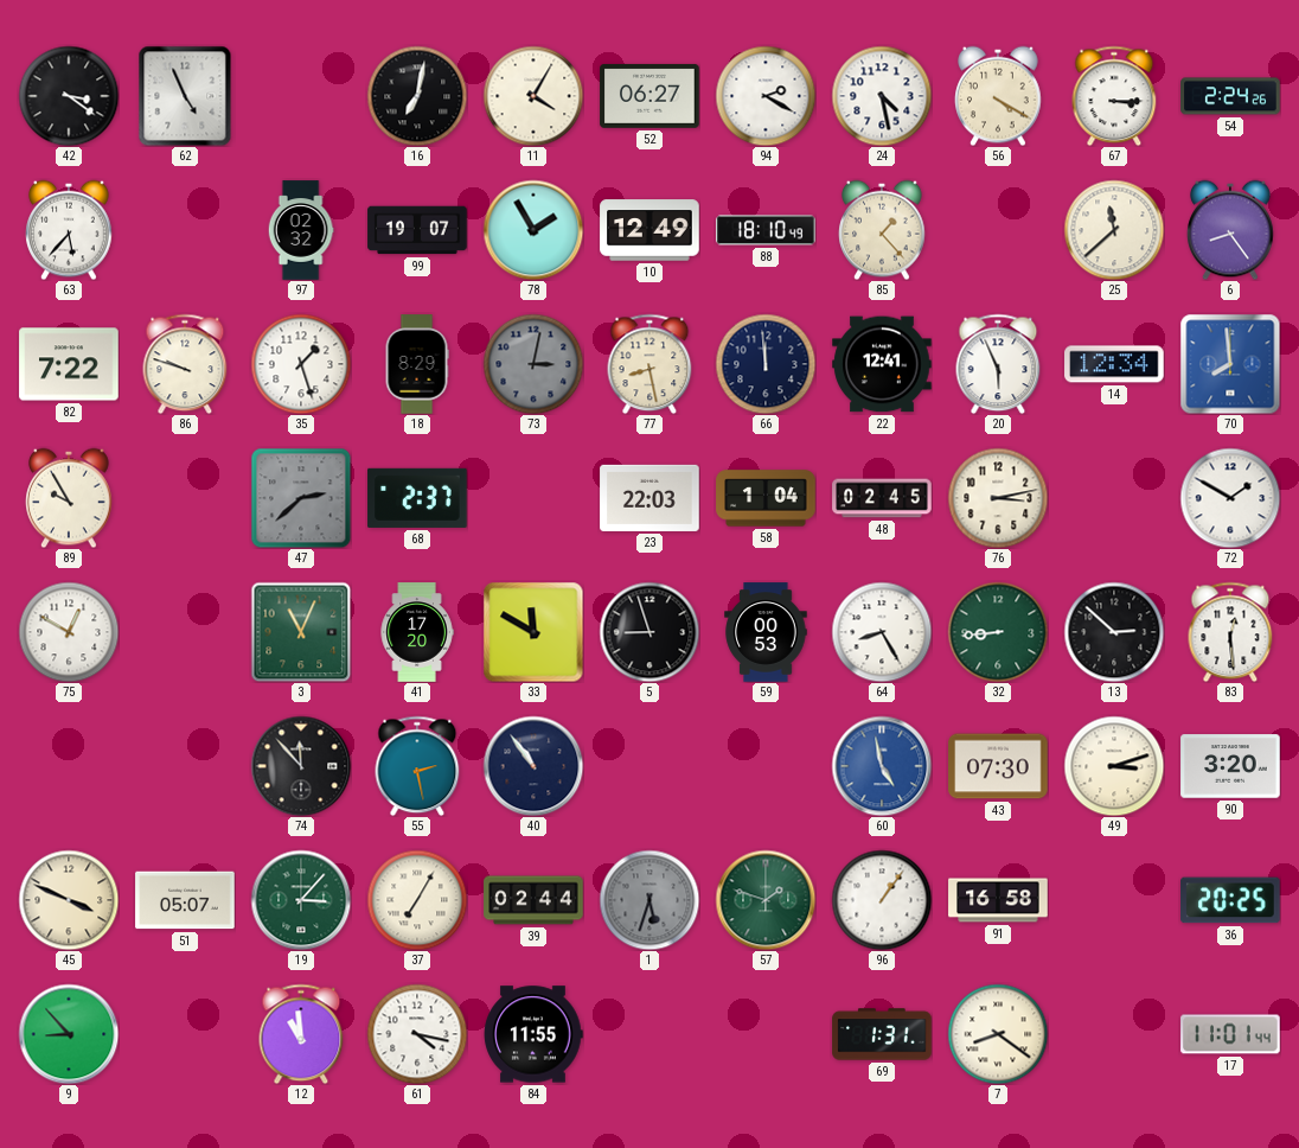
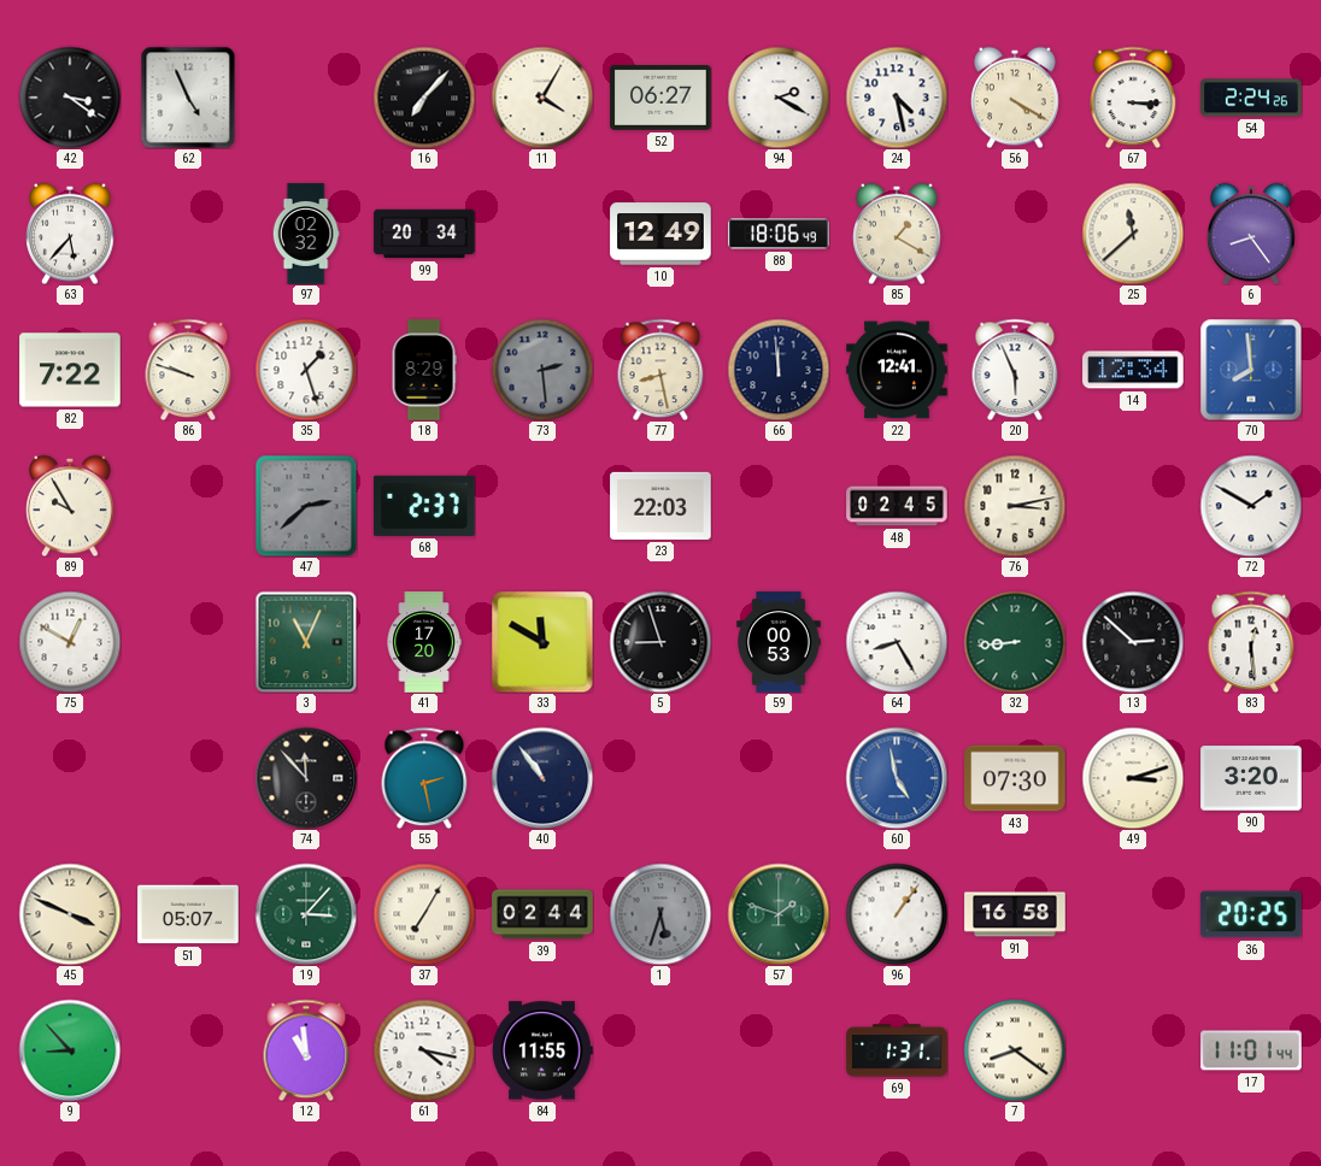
16: 7:02 -> 7:07 (424, 98)
99: 19:07 -> 20:34 (424, 234)
78: 1:55 -> none (533, 230)
88: 18:10 -> 18:06 (779, 234)
85: 1:23 -> 1:20 (897, 234)
73: 3:02 -> 2:29 (542, 370)
58: 1:04 -> none (766, 498)
